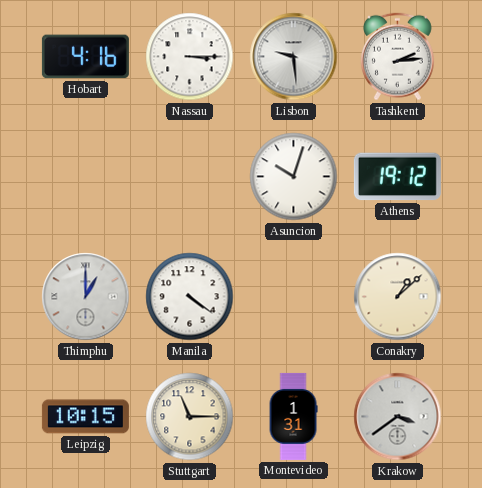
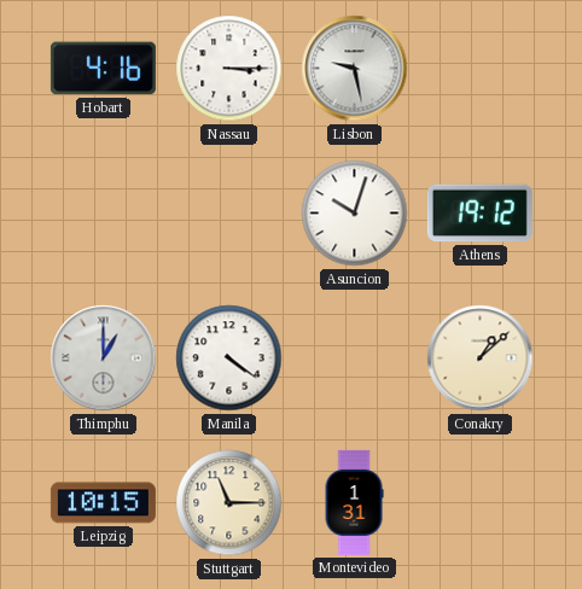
Lisbon: 9:29 -> 9:28 (355, 69)
Tashkent: 2:14 -> none (397, 57)
Krakow: 3:39 -> none (398, 417)
